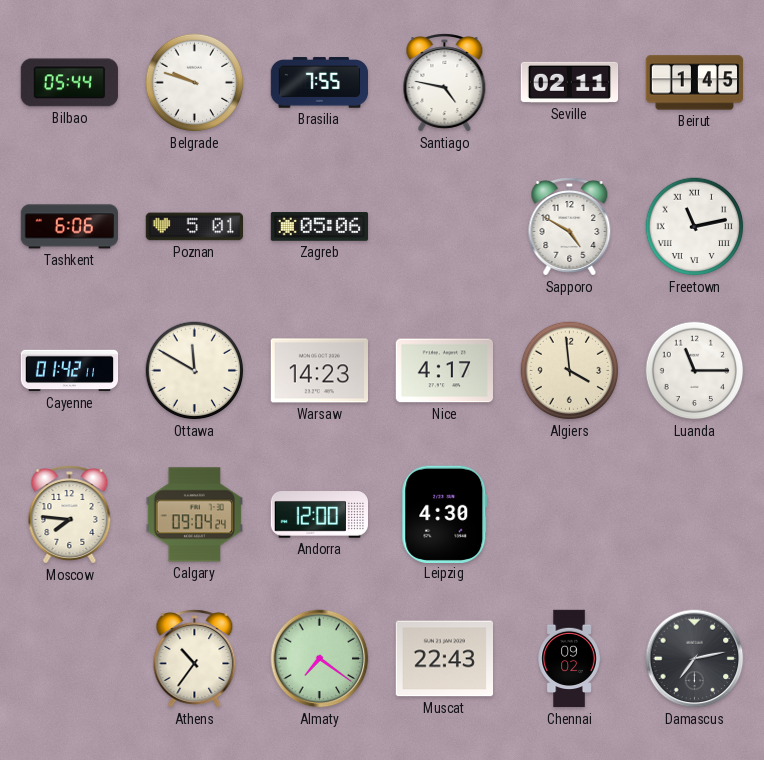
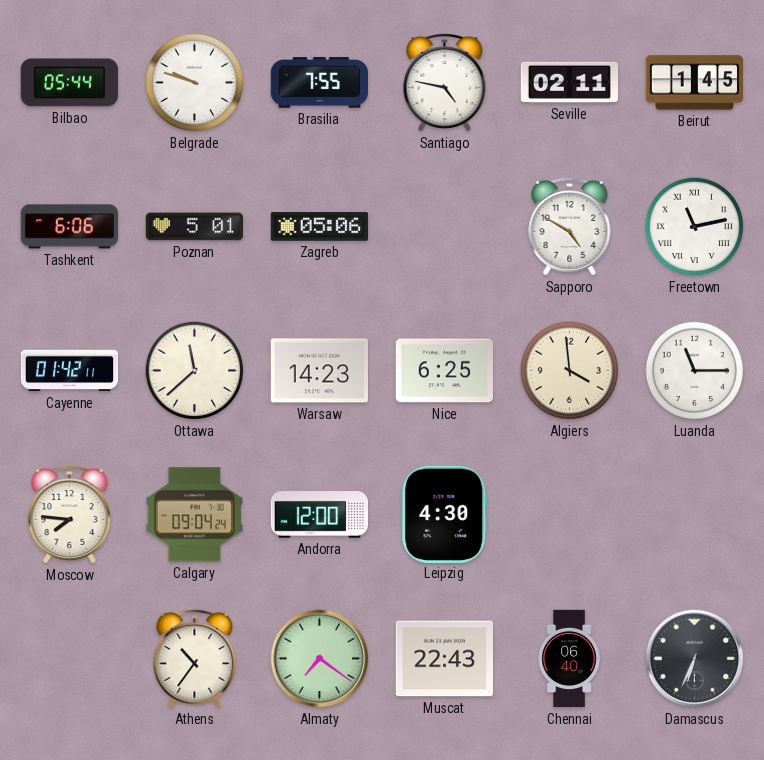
Ottawa: 11:50 -> 11:38 (195, 371)
Nice: 4:17 -> 6:25 (444, 371)
Chennai: 09:02 -> 06:40 (569, 659)
Damascus: 7:13 -> 6:34 (695, 659)
